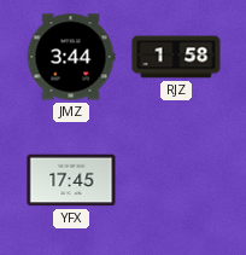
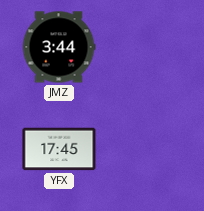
RJZ: 1:58 -> none (176, 57)
